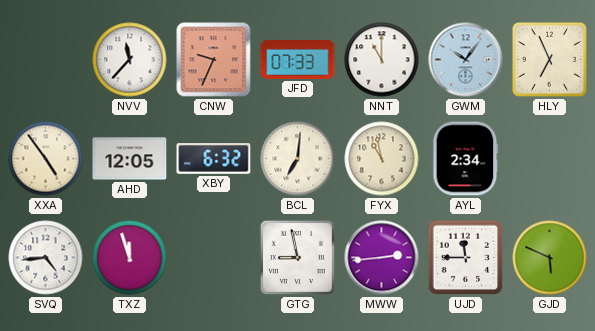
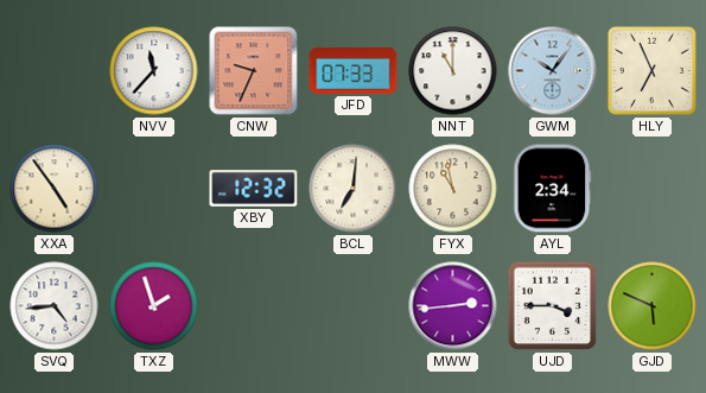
AHD: 12:05 -> none (130, 159)
XBY: 6:32 -> 12:32 (254, 189)
TXZ: 11:57 -> 1:57 (154, 306)
GTG: 8:58 -> none (297, 257)
UJD: 11:45 -> 3:45 (553, 306)
